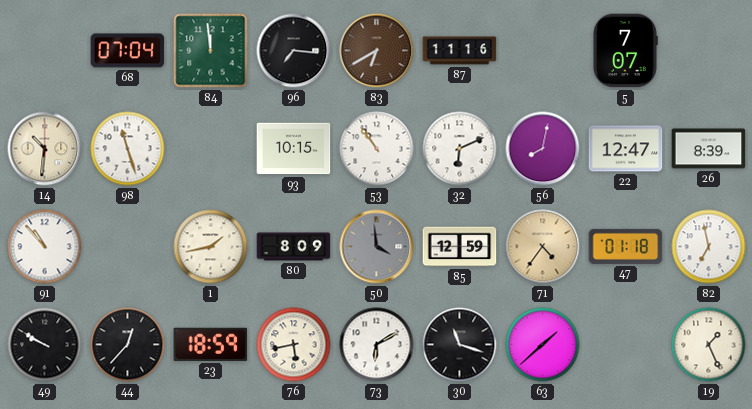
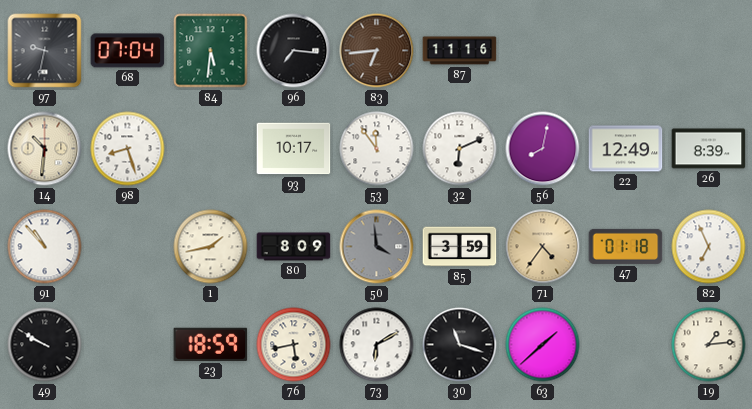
97: none -> 9:32 (45, 51)
84: 11:59 -> 5:31 (211, 51)
83: 6:40 -> 6:44 (377, 51)
5: 7:07 -> none (625, 51)
98: 11:27 -> 8:27 (128, 149)
93: 10:15 -> 10:17 (294, 149)
53: 10:54 -> 11:54 (377, 149)
22: 12:47 -> 12:49 (626, 149)
85: 12:59 -> 3:59 (460, 247)
82: 6:58 -> 6:56 (709, 247)
44: 12:37 -> none (128, 345)
19: 1:26 -> 1:14 (709, 345)
